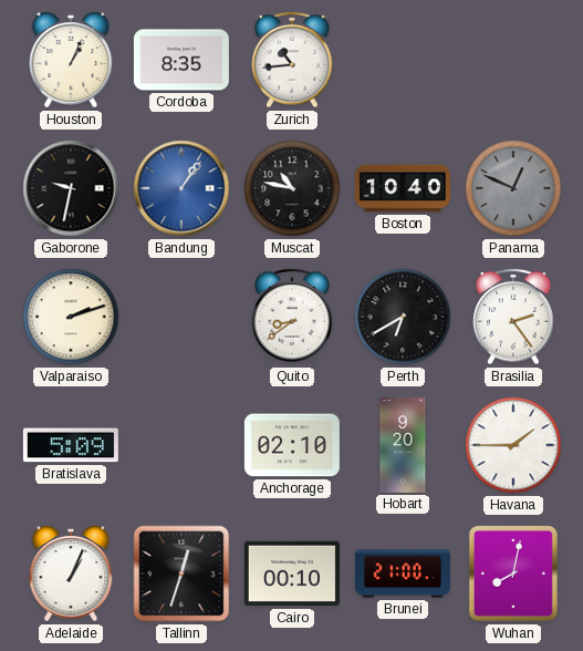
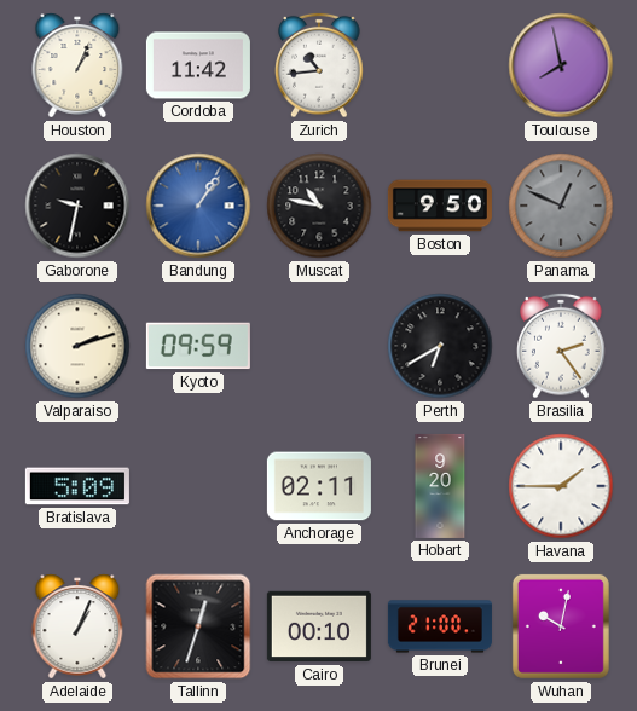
Cordoba: 8:35 -> 11:42 (198, 65)
Toulouse: none -> 7:58 (561, 65)
Boston: 10:40 -> 9:50 (440, 206)
Kyoto: none -> 09:59 (198, 346)
Quito: 8:39 -> none (292, 317)
Anchorage: 02:10 -> 02:11 (319, 486)
Wuhan: 8:02 -> 10:02 (561, 626)
